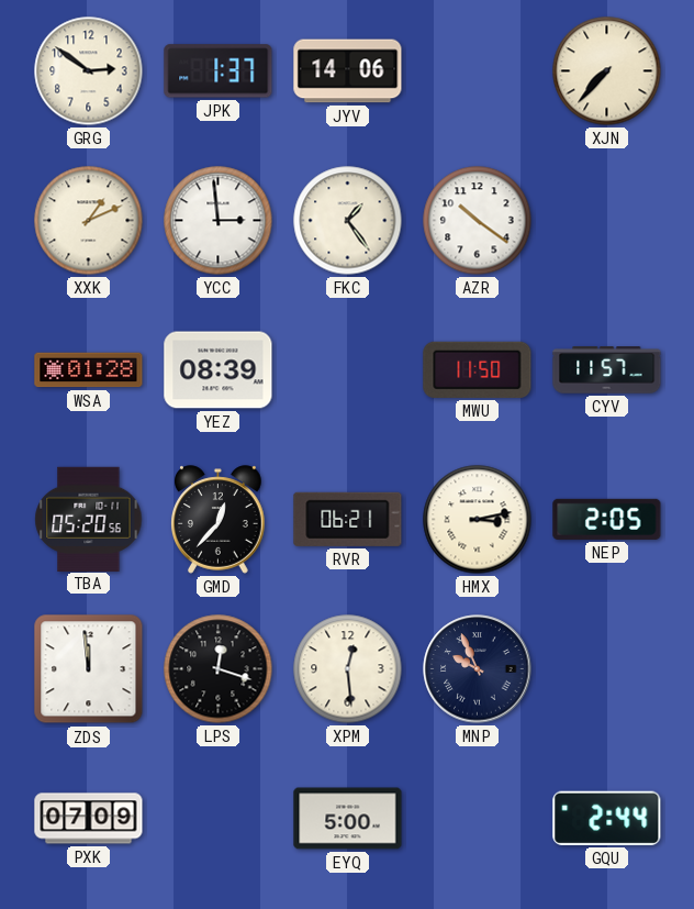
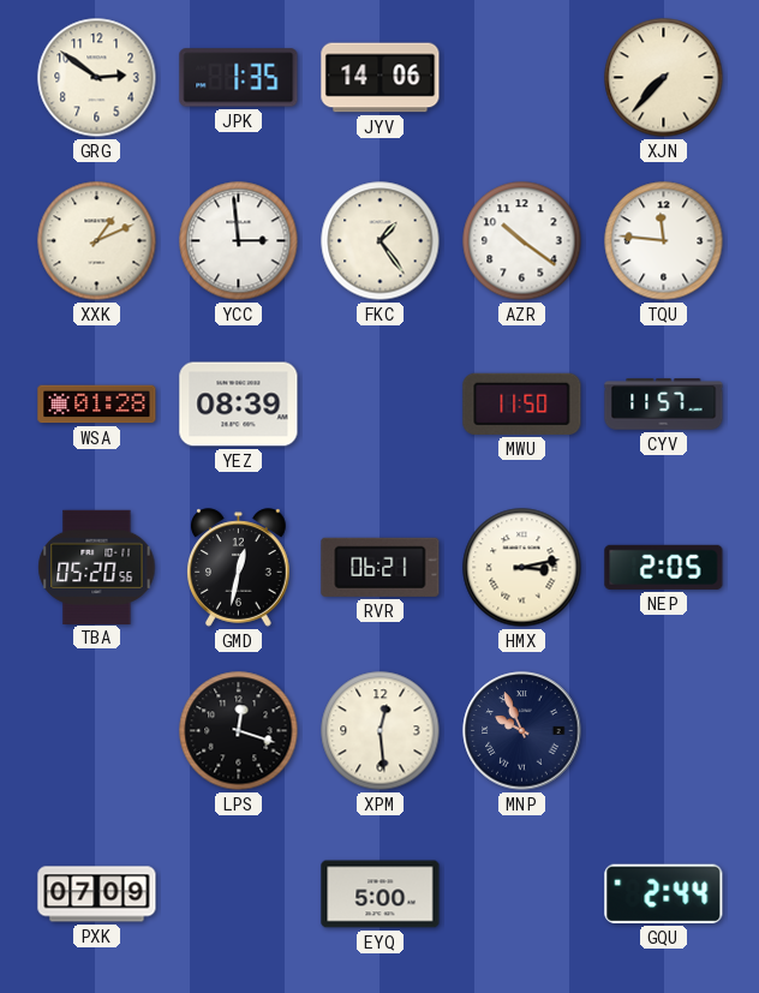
JPK: 1:37 -> 1:35 (239, 78)
TQU: none -> 11:46 (664, 241)
GMD: 12:37 -> 12:32 (239, 568)
ZDS: 11:59 -> none (89, 669)
